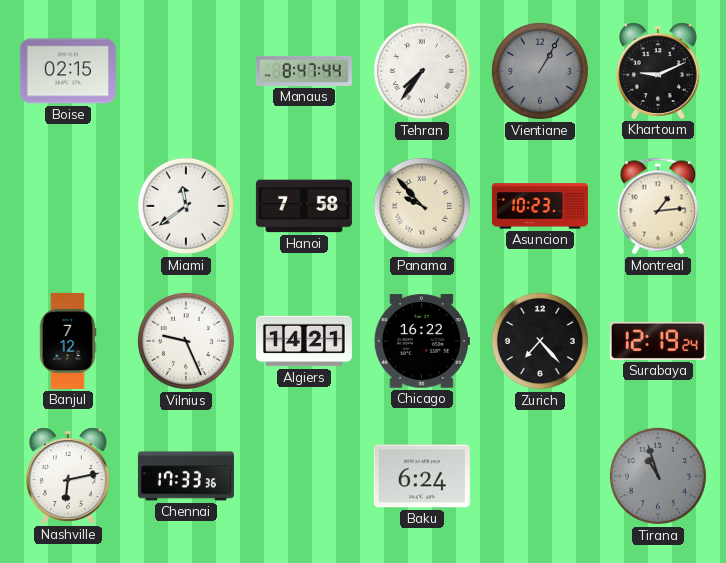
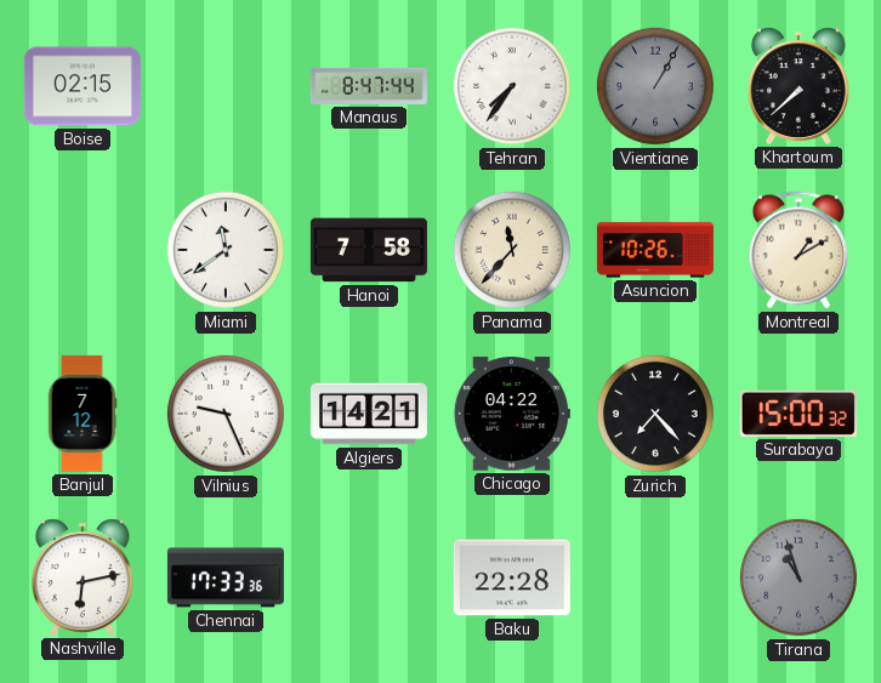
Khartoum: 9:11 -> 7:38 (798, 86)
Panama: 9:53 -> 11:37 (512, 250)
Asuncion: 10:23 -> 10:26 (655, 250)
Montreal: 1:14 -> 1:10 (798, 250)
Chicago: 16:22 -> 04:22 (512, 414)
Surabaya: 12:19 -> 15:00 (798, 414)
Baku: 6:24 -> 22:28 (512, 577)
